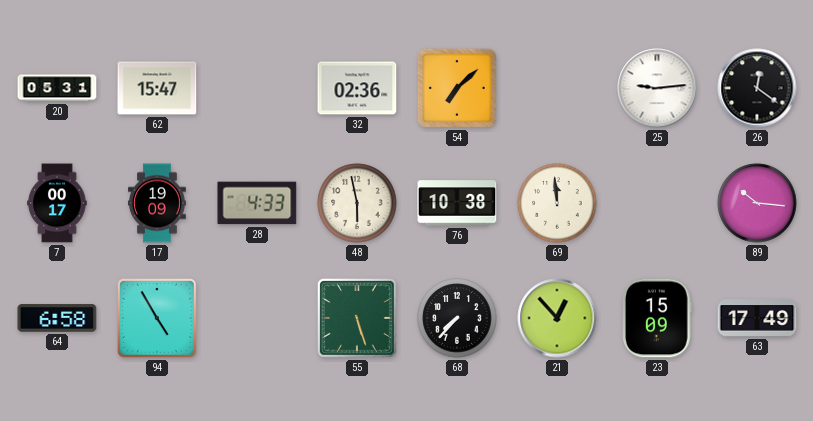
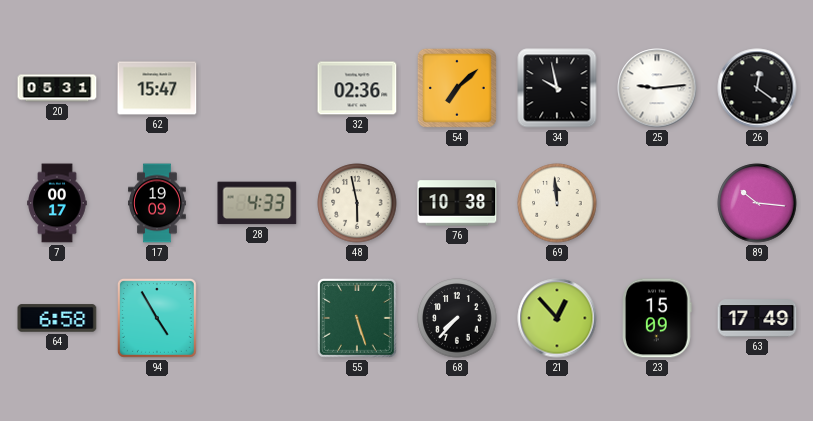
34: none -> 9:58 (557, 88)
